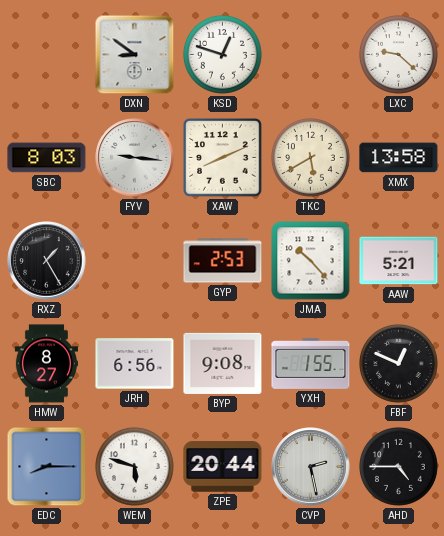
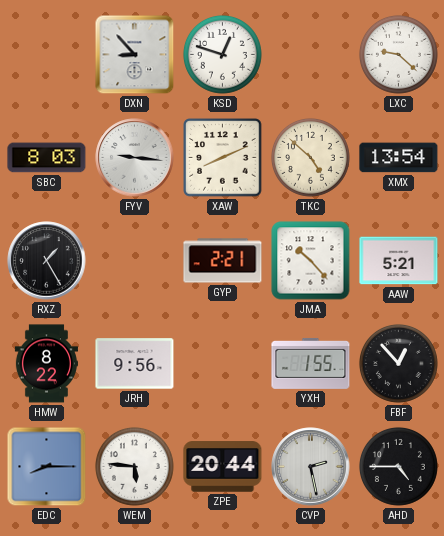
DXN: 8:51 -> 8:53 (135, 55)
TKC: 5:40 -> 4:52 (310, 157)
XMX: 13:58 -> 13:54 (399, 158)
GYP: 2:53 -> 2:21 (223, 261)
HMW: 8:27 -> 8:22 (46, 364)
JRH: 6:56 -> 9:56 (135, 364)
BYP: 9:08 -> none (223, 363)
FBF: 12:49 -> 12:53 (398, 363)
WEM: 5:48 -> 5:46 (134, 466)
